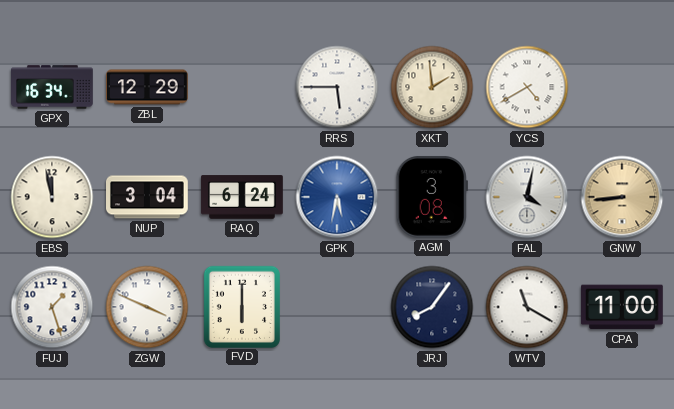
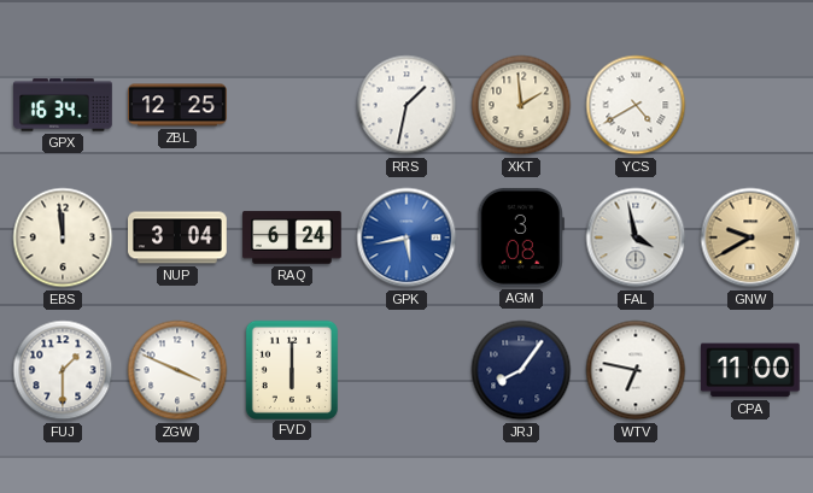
ZBL: 12:29 -> 12:25 (177, 105)
RRS: 5:45 -> 1:32 (406, 105)
EBS: 11:58 -> 11:59 (63, 237)
GPK: 5:32 -> 5:43 (406, 237)
FAL: 4:02 -> 3:58 (636, 237)
GNW: 8:44 -> 9:40 (750, 237)
FUJ: 1:27 -> 1:30 (63, 370)
WTV: 11:20 -> 6:47 (636, 370)
